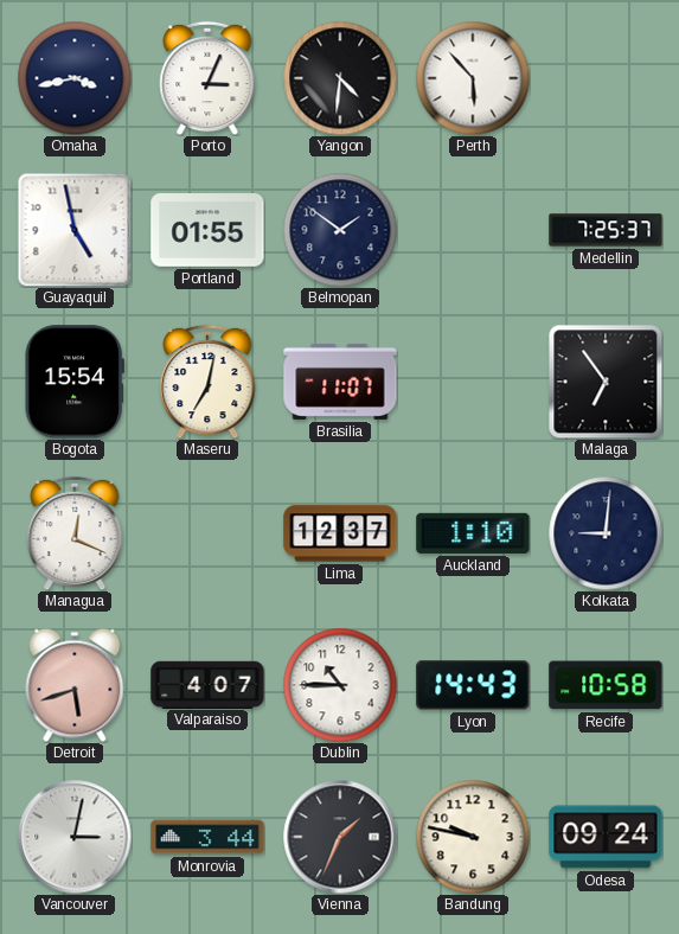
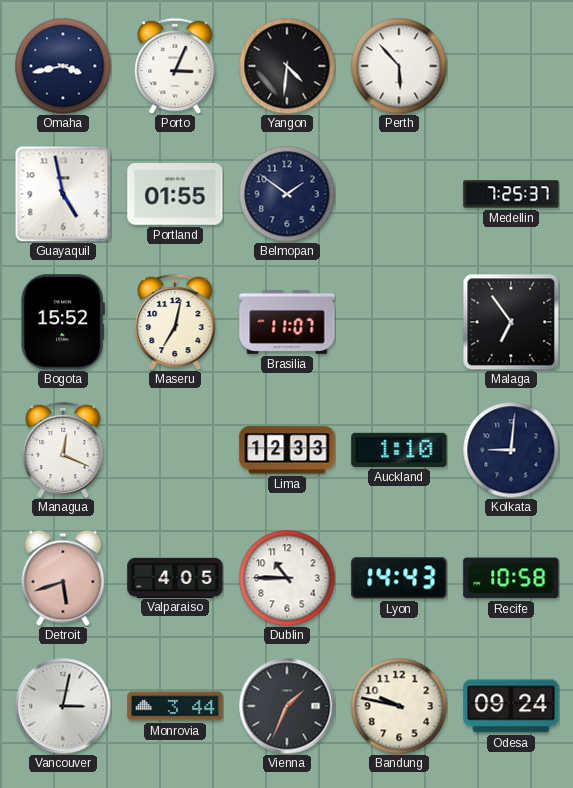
Bogota: 15:54 -> 15:52 (63, 322)
Lima: 12:37 -> 12:33 (287, 450)
Valparaiso: 4:07 -> 4:05 (175, 577)
